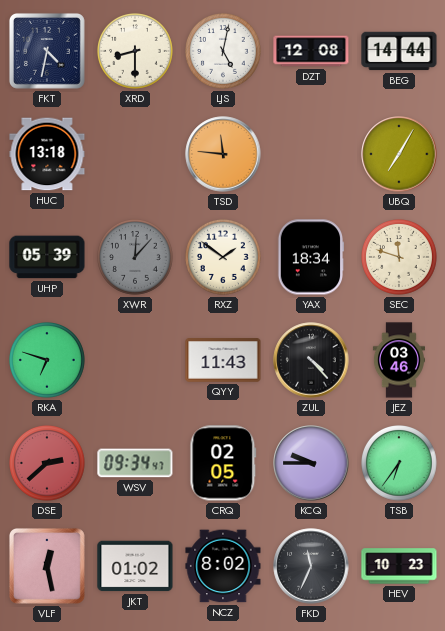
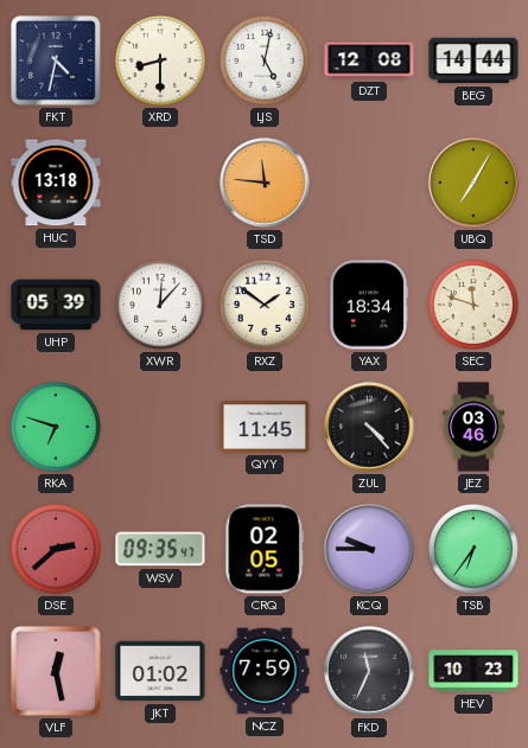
XWR dial: grey -> white (161, 306)
QYY: 11:43 -> 11:45 (265, 427)
WSV: 09:34 -> 09:35 (160, 549)
NCZ: 8:02 -> 7:59 (265, 671)
